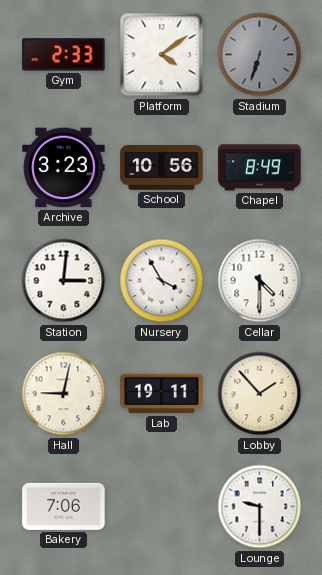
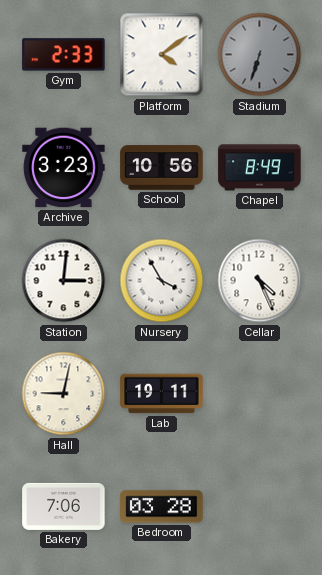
Cellar: 4:30 -> 4:26 (260, 281)
Lobby: 1:53 -> none (260, 394)
Bedroom: none -> 03:28 (162, 507)
Lounge: 9:30 -> none (260, 507)
